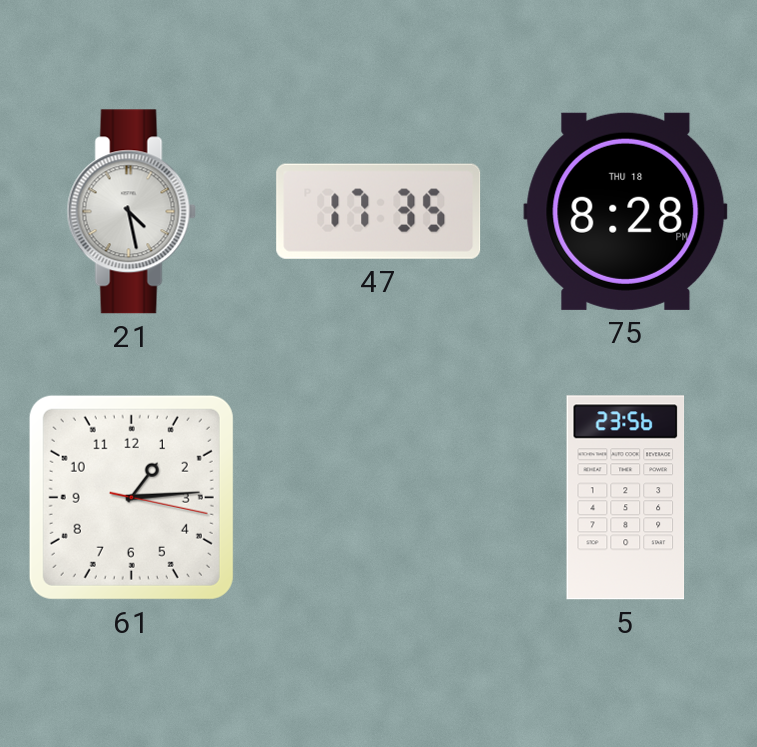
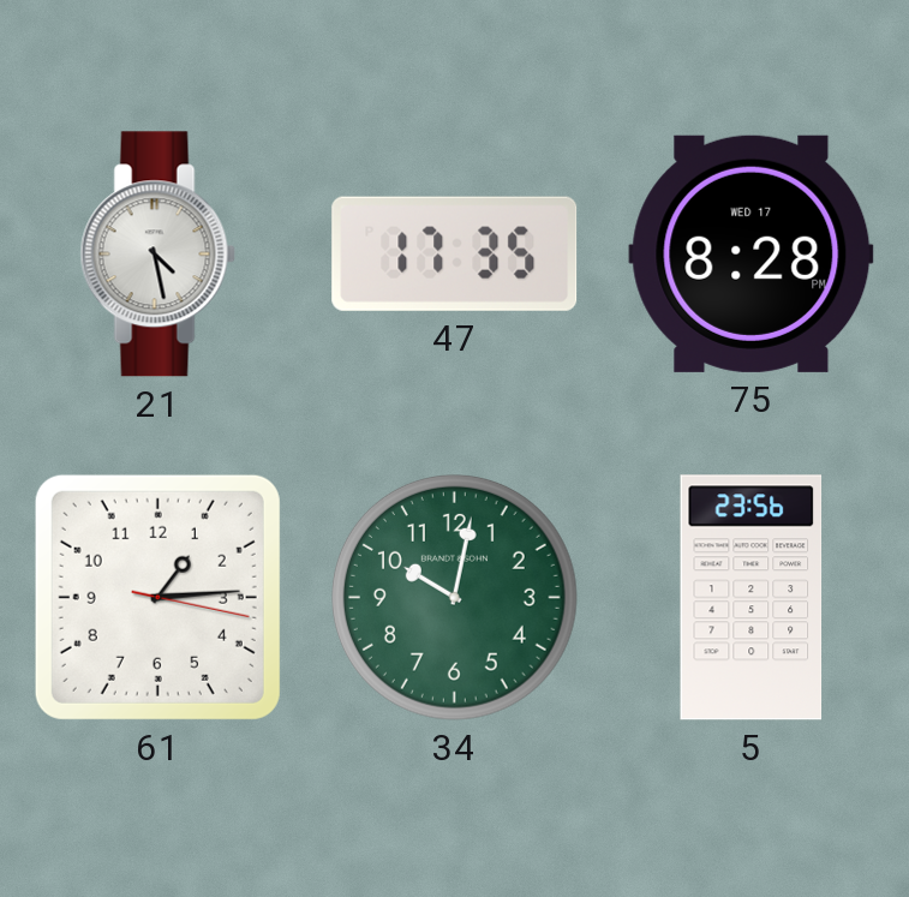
75 date: THU 18 -> WED 17 (752, 253)
34: none -> 10:02 (454, 597)
